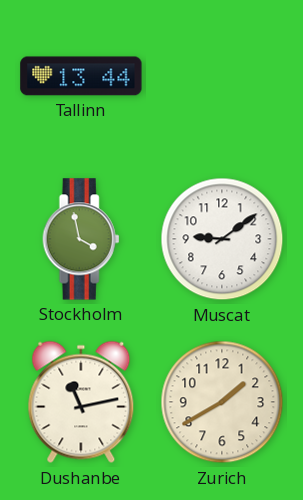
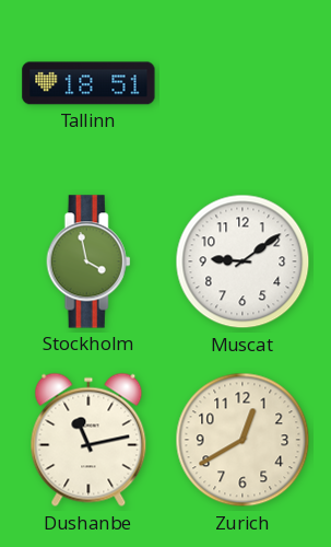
Tallinn: 13:44 -> 18:51 (88, 83)
Zurich: 1:40 -> 12:40 (243, 440)
